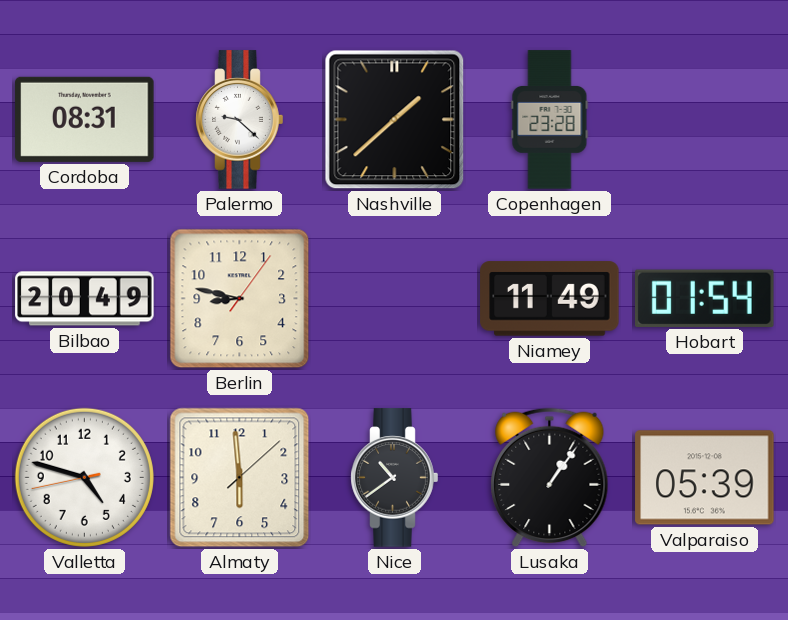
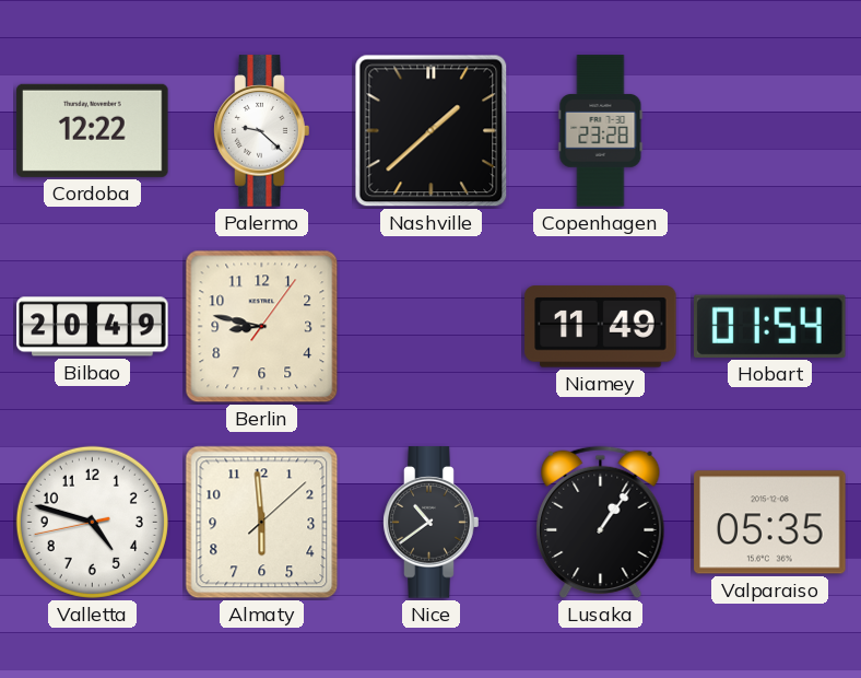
Cordoba: 08:31 -> 12:22 (93, 130)
Valparaiso: 05:39 -> 05:35 (770, 523)
